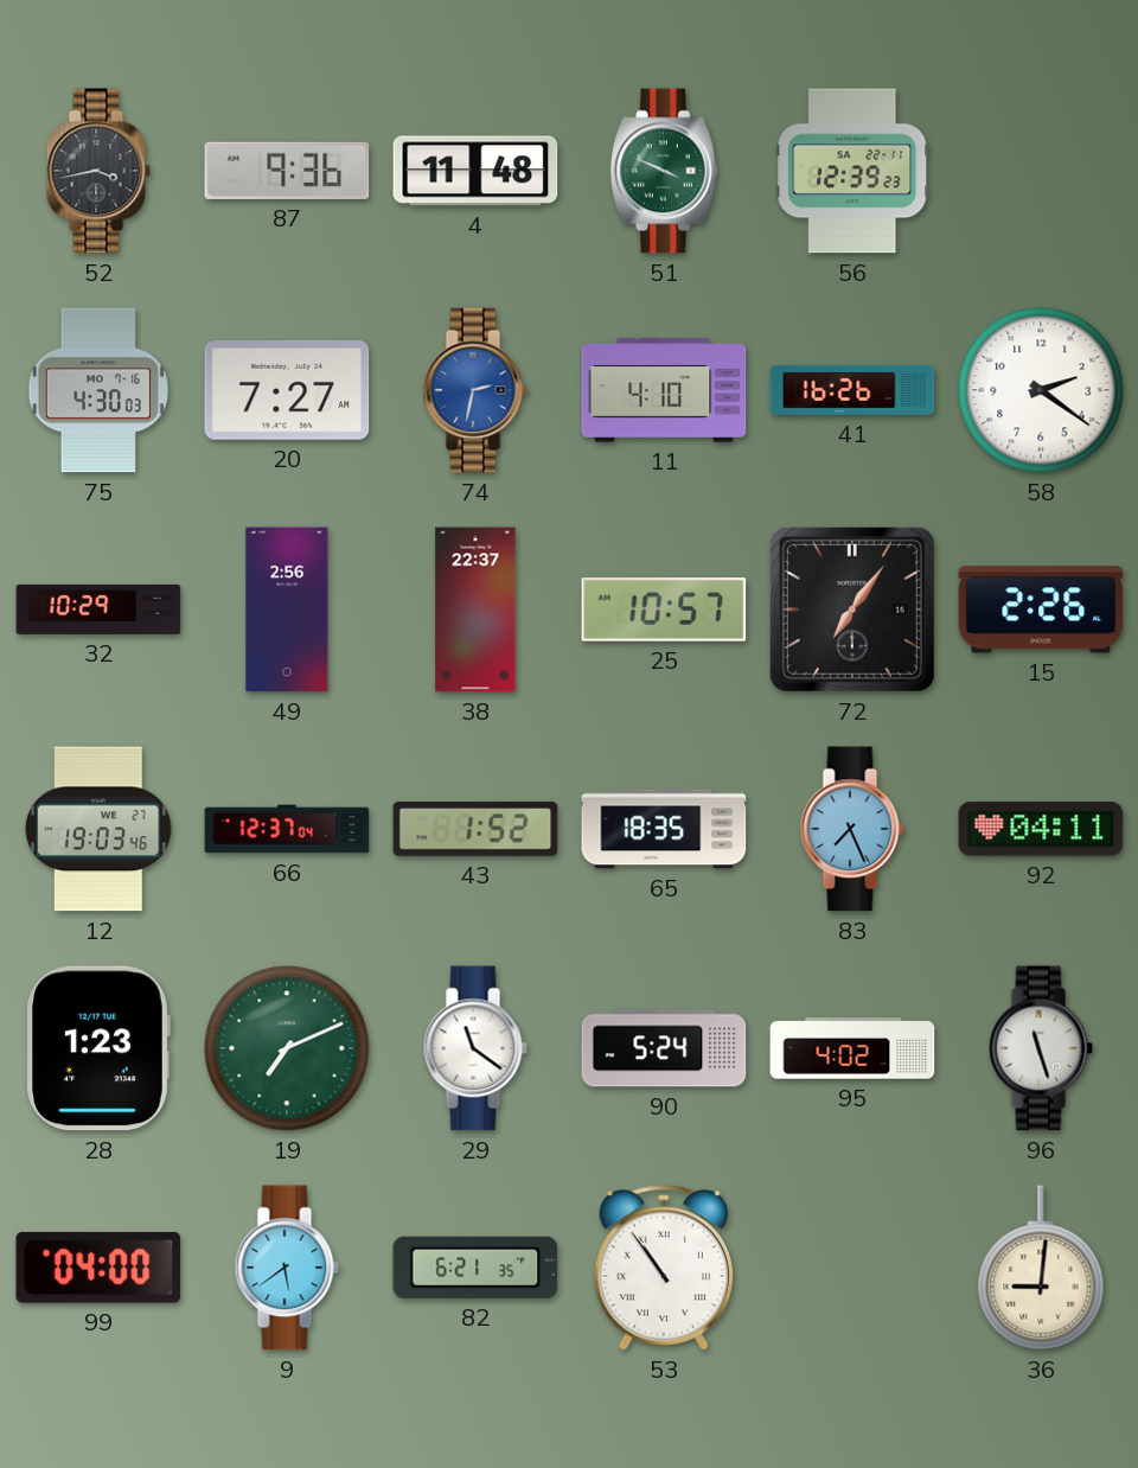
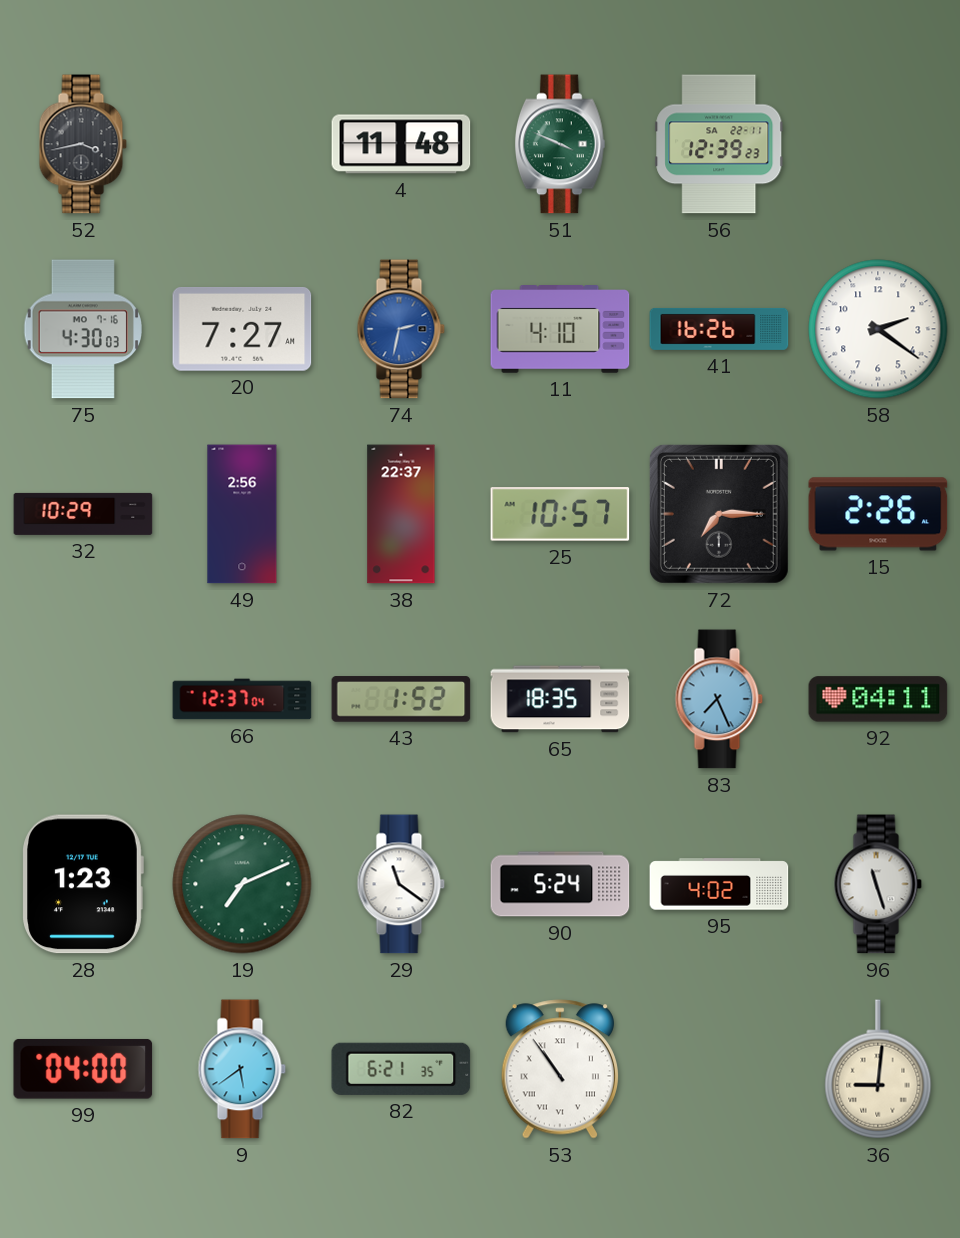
87: 9:36 -> none (287, 171)
72: 7:06 -> 7:15 (719, 514)
12: 19:03 -> none (98, 829)
